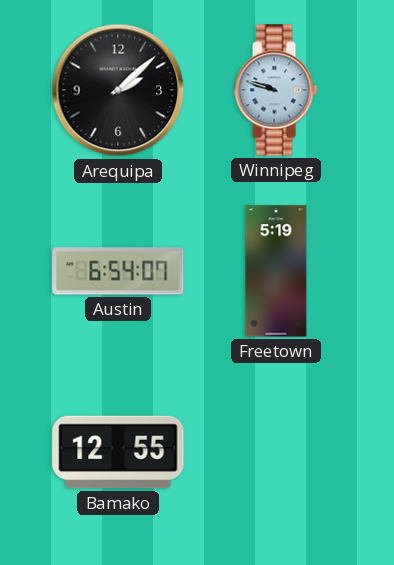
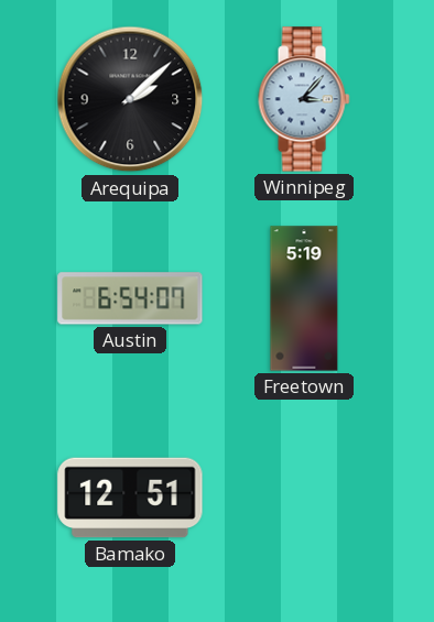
Winnipeg: 9:48 -> 3:07 (304, 99)
Bamako: 12:55 -> 12:51 (130, 498)
